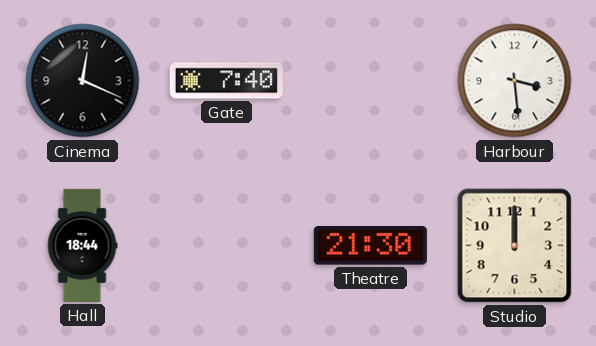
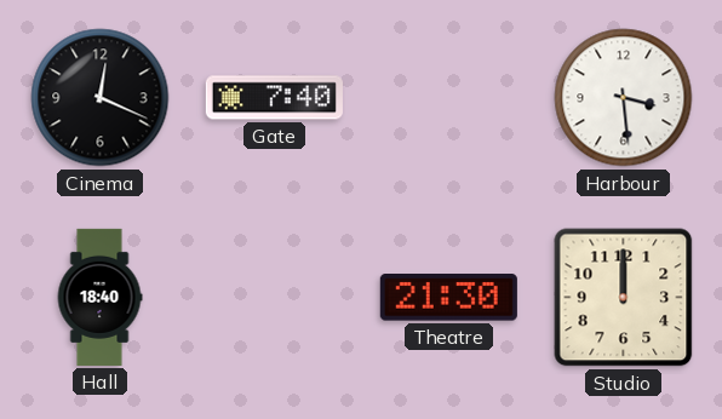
Hall: 18:44 -> 18:40 (99, 297)
